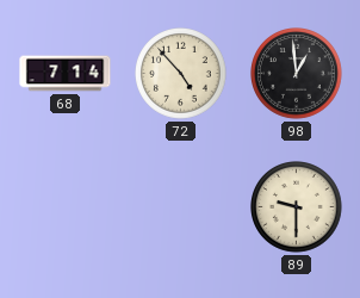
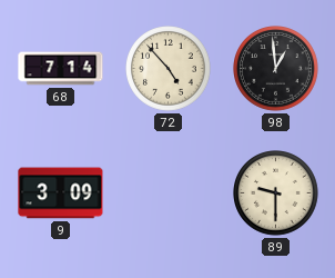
9: none -> 3:09 (61, 193)
